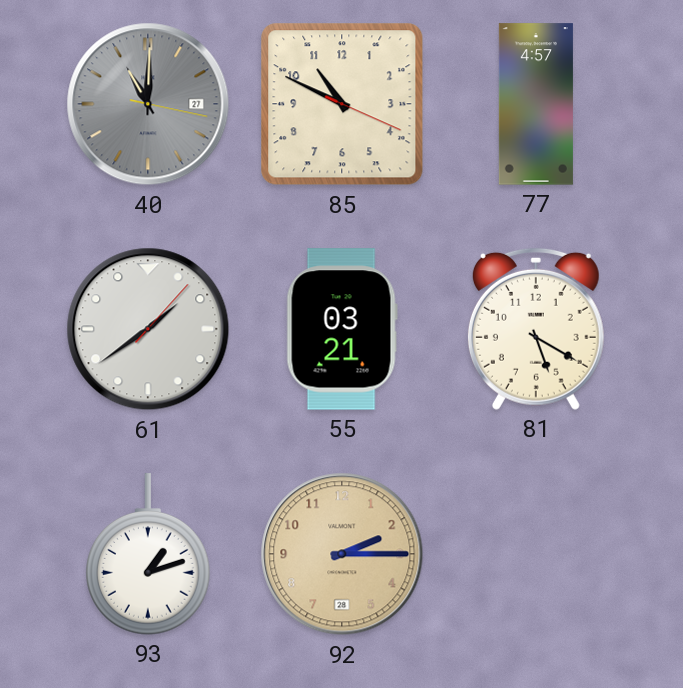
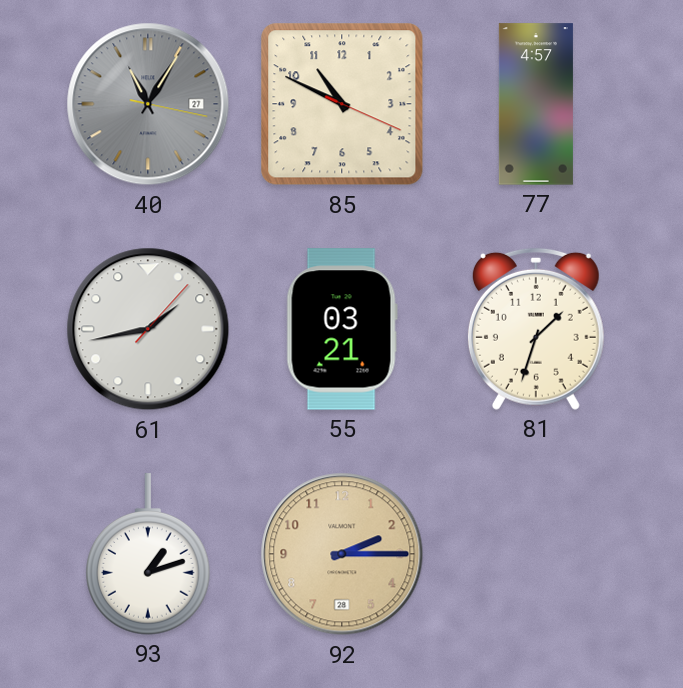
40: 11:00 -> 11:05 (148, 104)
61: 1:39 -> 1:43 (148, 329)
81: 5:20 -> 1:33 (536, 329)
